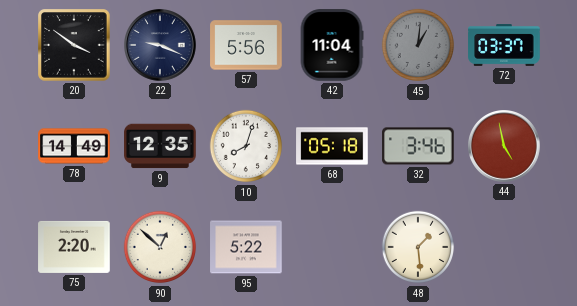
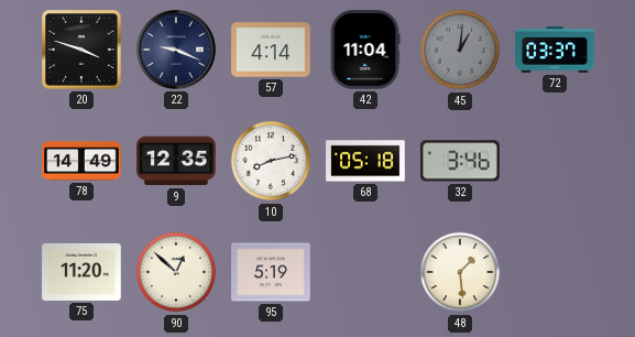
20: 3:51 -> 3:48 (81, 50)
57: 5:56 -> 4:14 (271, 50)
10: 8:03 -> 8:13 (271, 161)
44: 4:58 -> none (505, 147)
75: 2:20 -> 11:20 (81, 272)
95: 5:22 -> 5:19 (271, 272)
